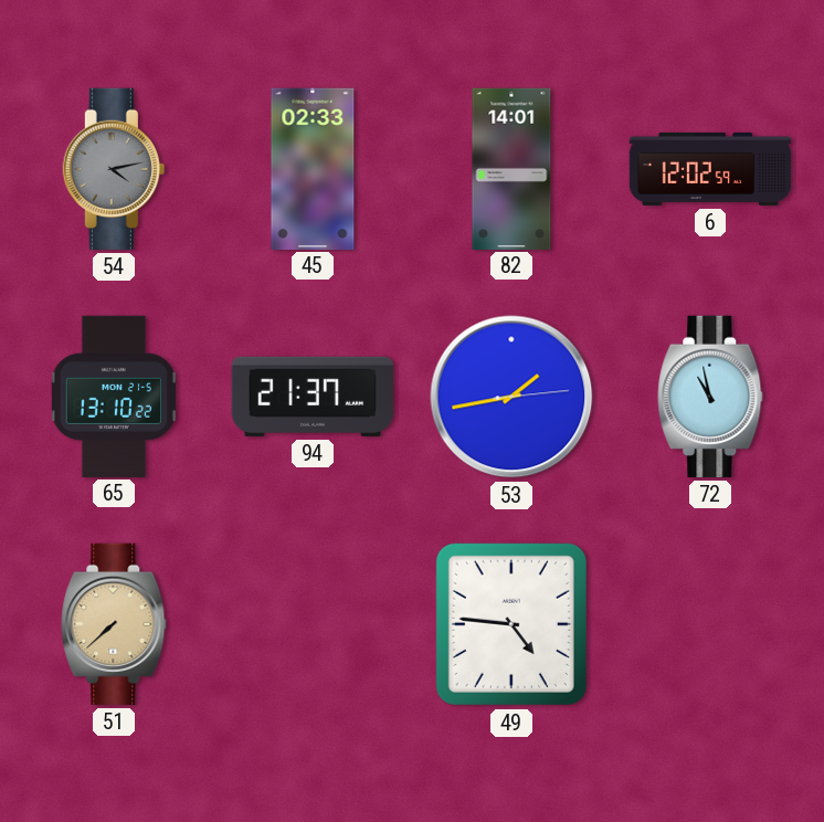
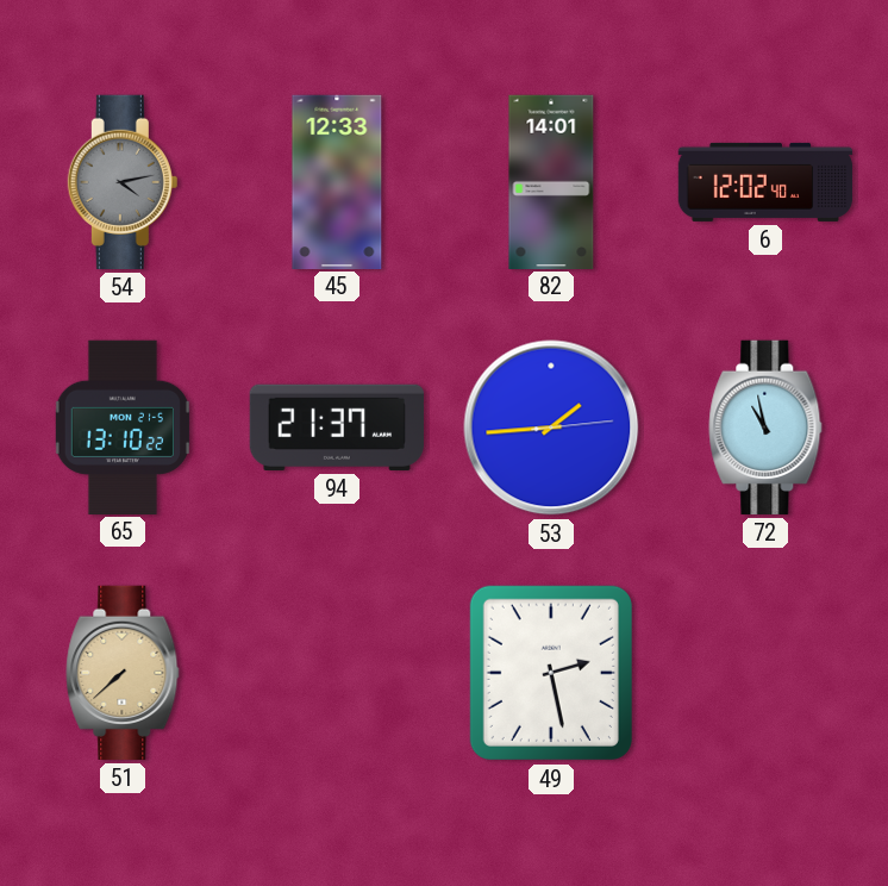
45: 02:33 -> 12:33 (337, 181)
6: 12:02:59 -> 12:02:40 (765, 182)
53: 1:43 -> 1:44 (551, 428)
49: 4:46 -> 2:28 (551, 673)
